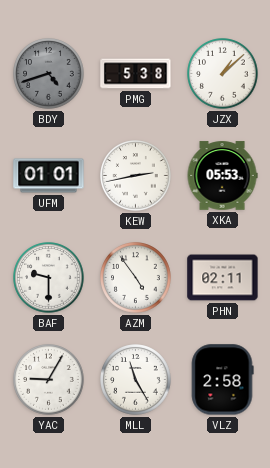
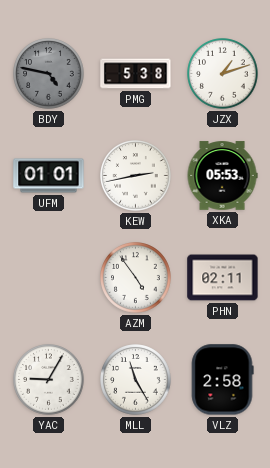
BDY: 4:42 -> 4:47 (49, 74)
JZX: 1:08 -> 1:12 (223, 74)
BAF: 9:30 -> none (49, 278)
